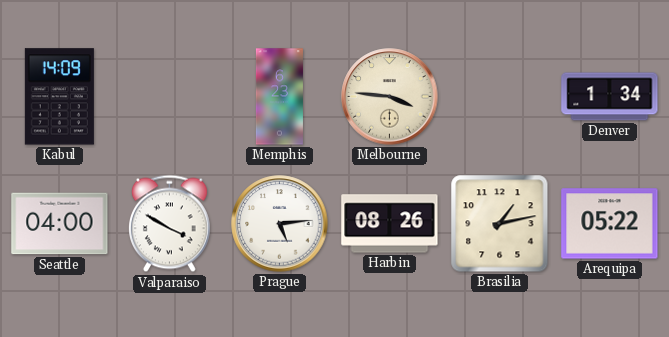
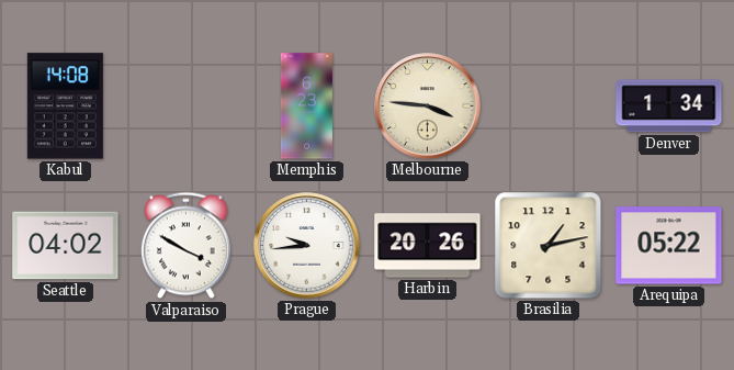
Kabul: 14:09 -> 14:08 (65, 106)
Seattle: 04:00 -> 04:02 (66, 246)
Prague: 5:14 -> 9:44 (307, 246)
Harbin: 08:26 -> 20:26 (428, 246)
